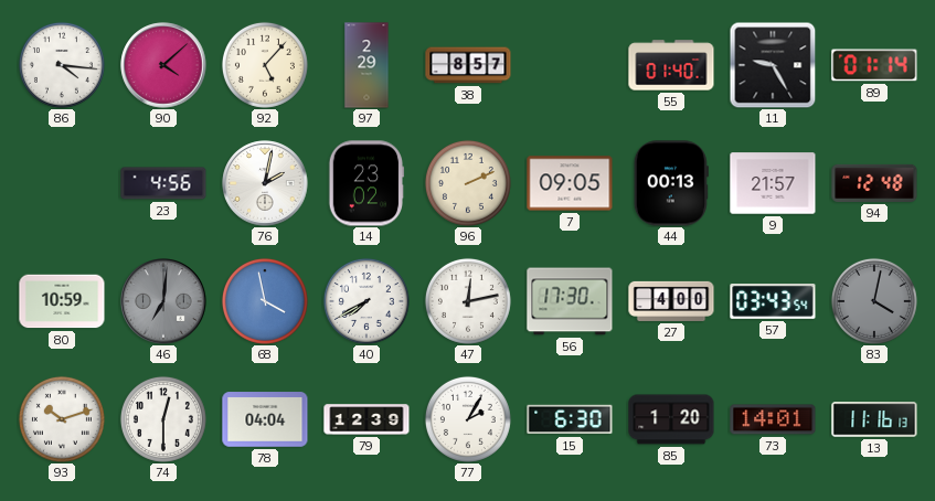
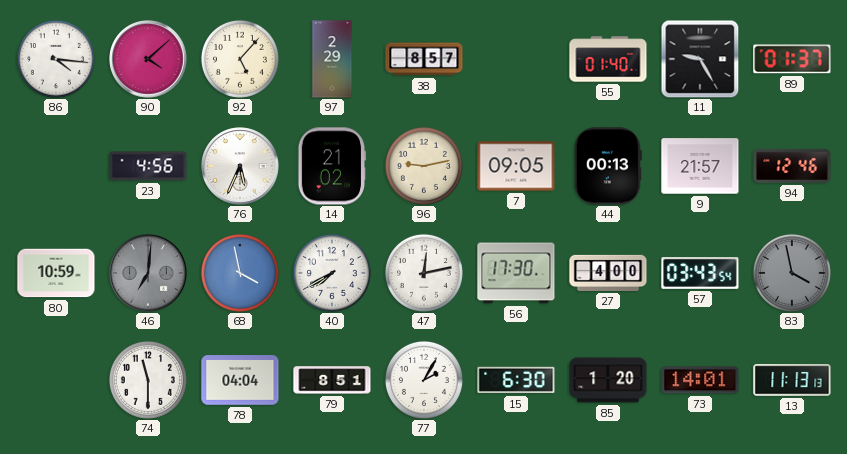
89: 01:14 -> 01:37 (792, 59)
76: 2:02 -> 5:34 (240, 166)
14: 23:02 -> 21:02 (332, 166)
96: 2:11 -> 9:13 (424, 166)
94: 12:48 -> 12:46 (792, 166)
83: 4:02 -> 3:58 (792, 273)
93: 10:12 -> none (62, 419)
74: 12:30 -> 11:30 (148, 380)
79: 12:39 -> 8:51 (332, 380)
13: 11:16 -> 11:13 (792, 380)
